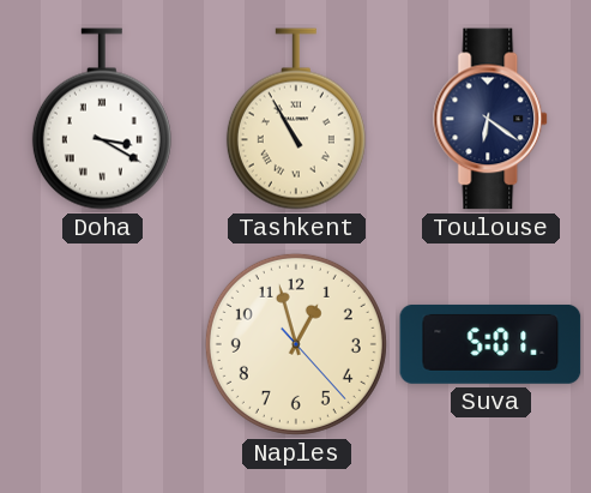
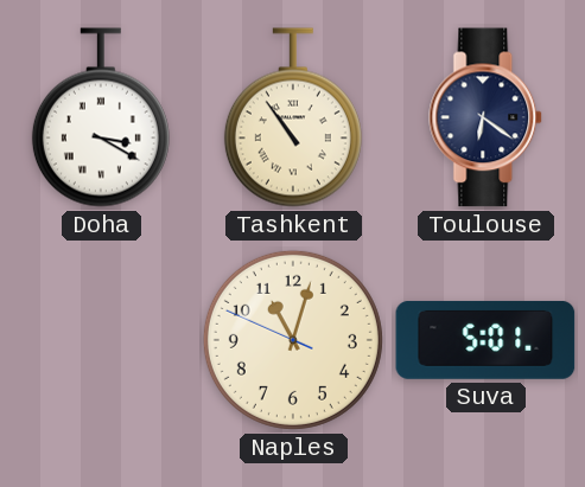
Tashkent: 10:55 -> 10:54 (293, 117)
Naples: 12:57 -> 11:02 (293, 340)
